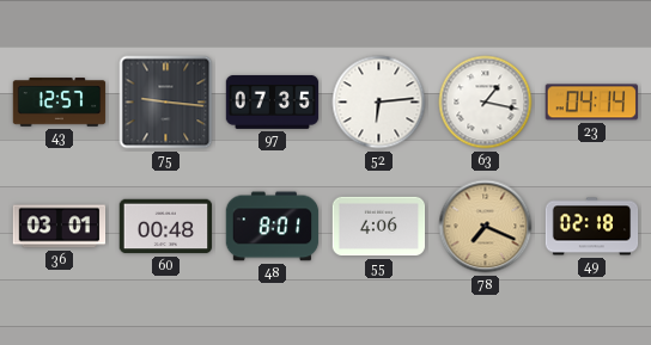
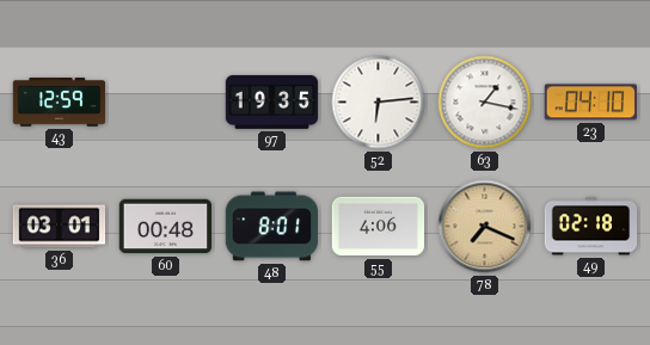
43: 12:57 -> 12:59 (60, 103)
75: 9:16 -> none (166, 103)
97: 07:35 -> 19:35 (272, 101)
23: 04:14 -> 04:10 (590, 103)
